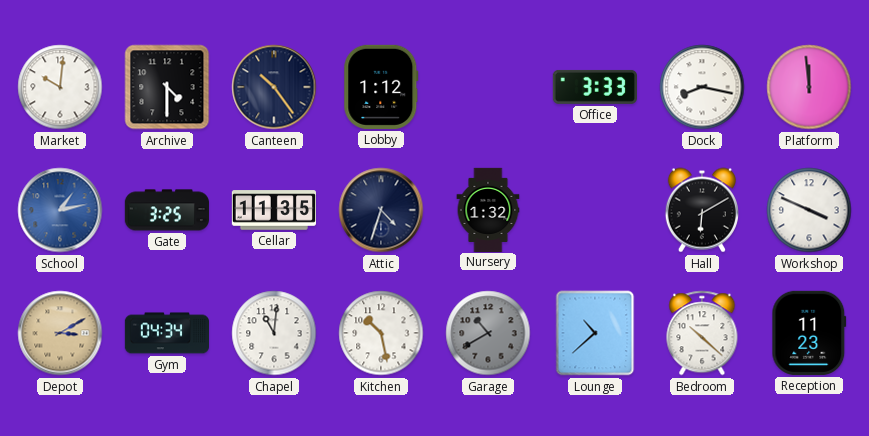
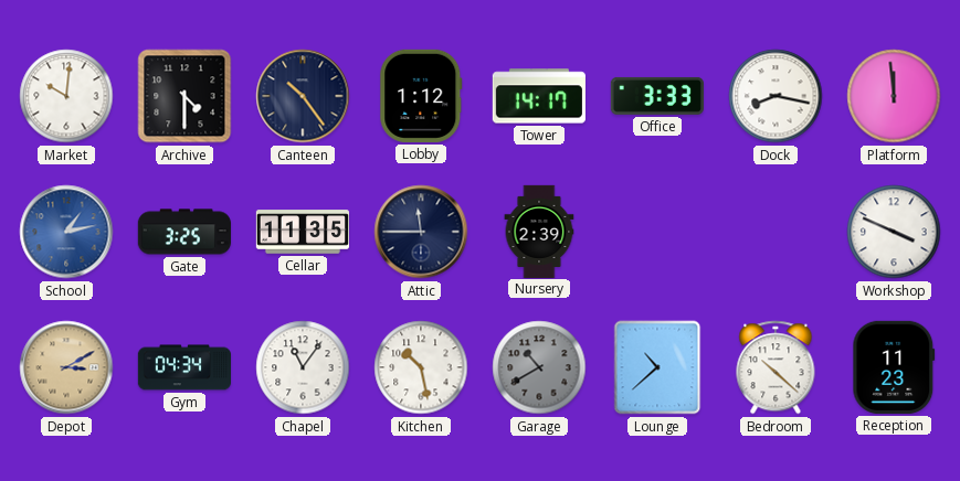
Tower: none -> 14:17 (539, 96)
Attic: 4:33 -> 11:45 (421, 232)
Nursery: 1:32 -> 2:39 (539, 231)
Hall: 6:10 -> none (702, 210)
Chapel: 11:01 -> 11:06 (303, 367)
